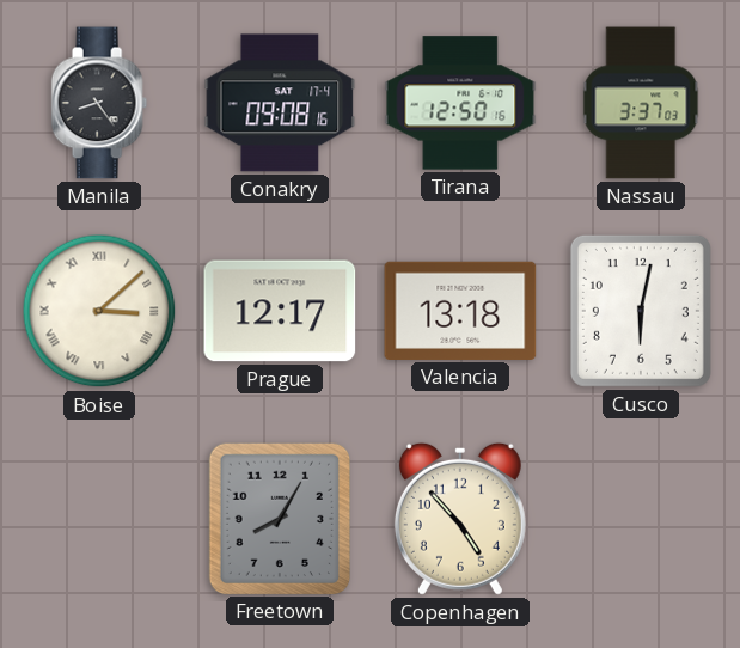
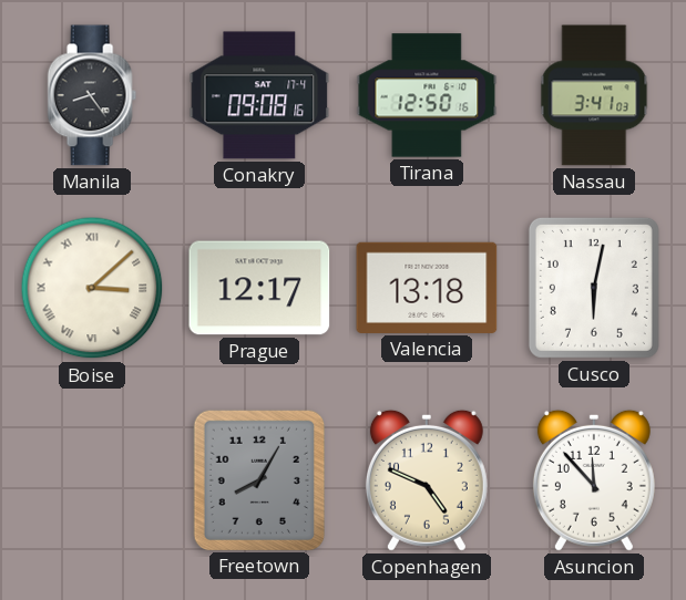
Nassau: 3:37 -> 3:41 (594, 95)
Copenhagen: 4:53 -> 4:49 (427, 480)
Asuncion: none -> 11:53 (594, 480)
